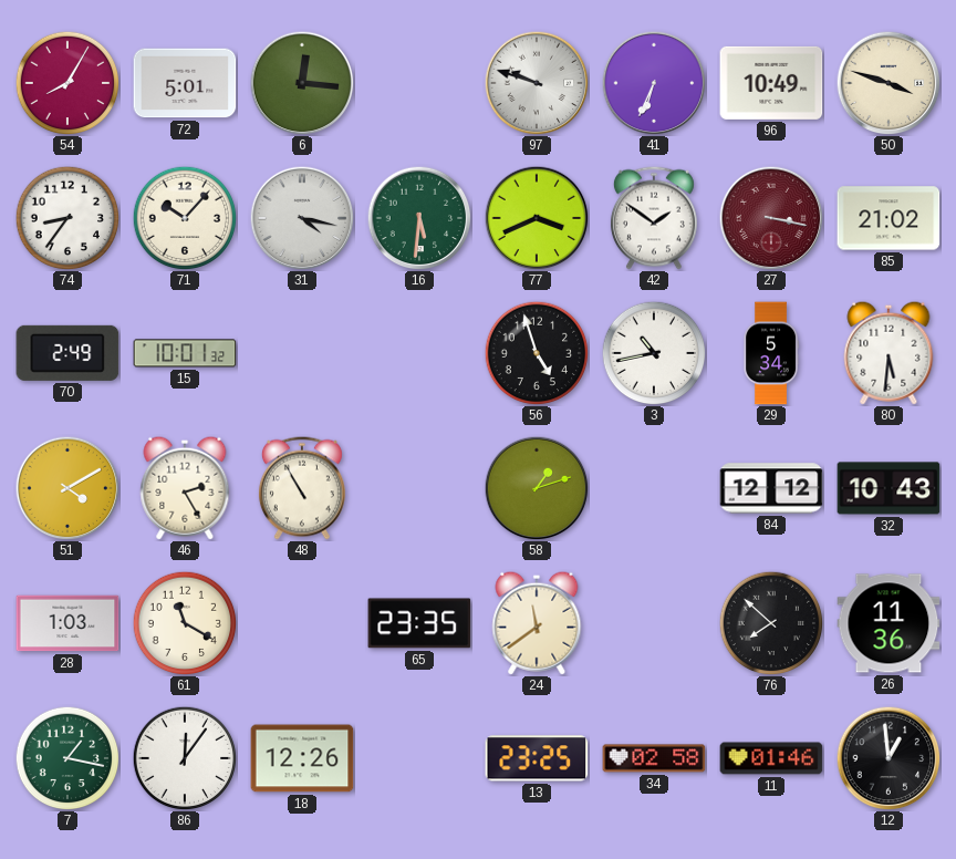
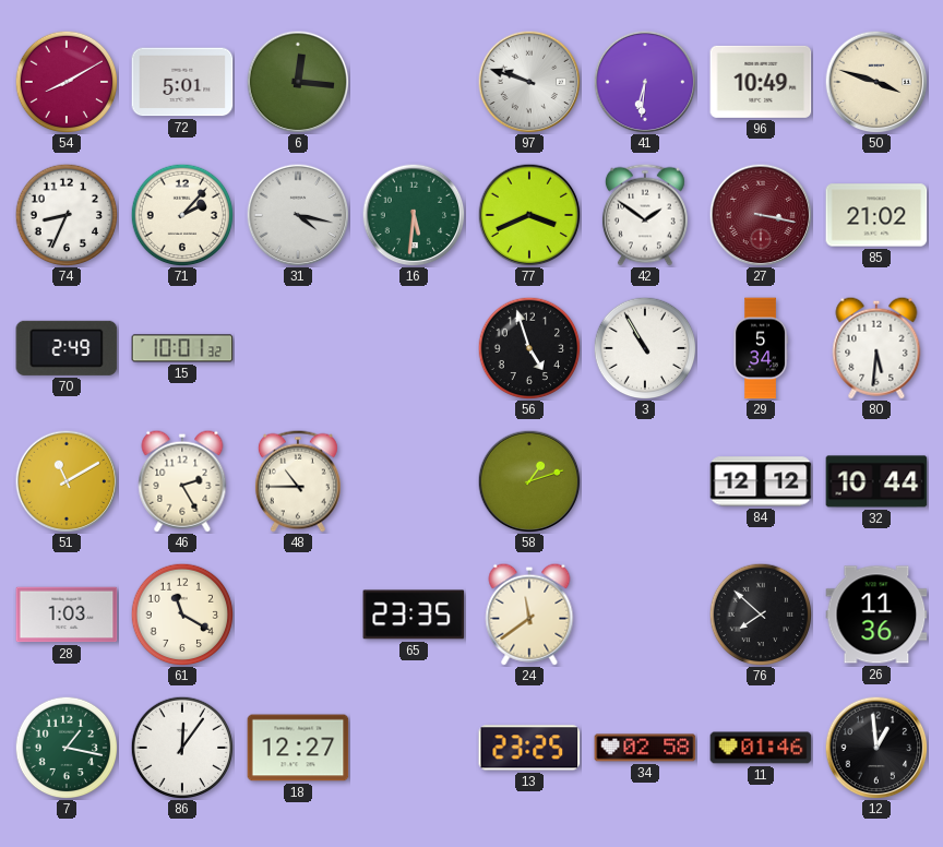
54: 8:05 -> 8:10 (67, 82)
41: 6:34 -> 6:31 (645, 82)
74: 8:36 -> 8:34 (67, 215)
71: 10:07 -> 2:07 (182, 215)
3: 10:43 -> 10:55 (645, 348)
51: 4:10 -> 11:10 (67, 481)
48: 10:55 -> 10:45 (298, 481)
32: 10:43 -> 10:44 (876, 481)
18: 12:26 -> 12:27 (298, 748)
